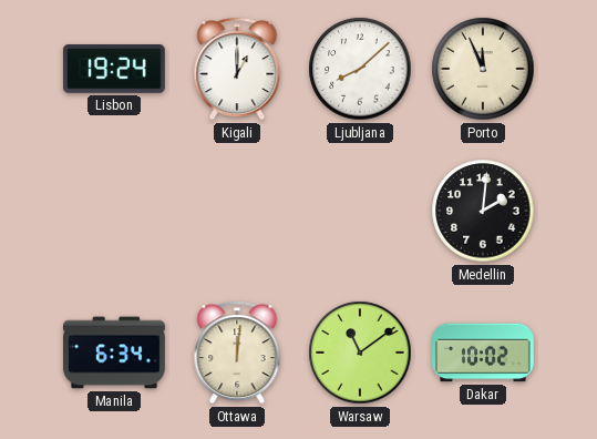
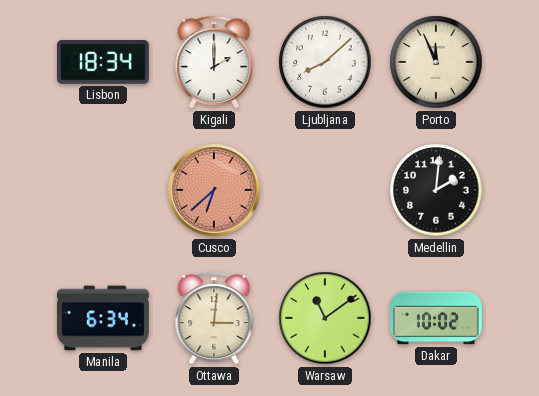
Lisbon: 19:24 -> 18:34 (103, 63)
Kigali: 1:00 -> 2:00 (214, 62)
Cusco: none -> 6:38 (214, 190)
Ottawa: 12:01 -> 3:01 (214, 318)
